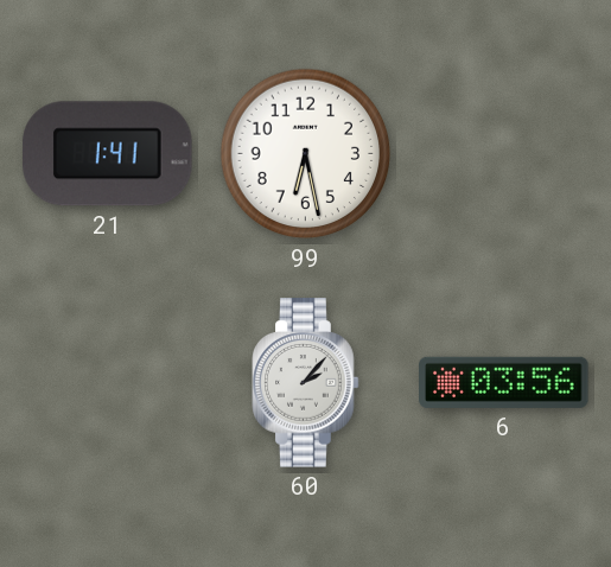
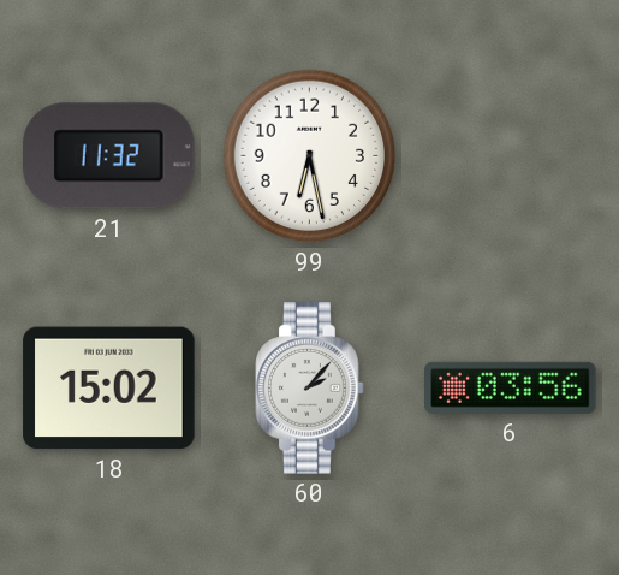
21: 1:41 -> 11:32 (109, 156)
18: none -> 15:02 (109, 389)
